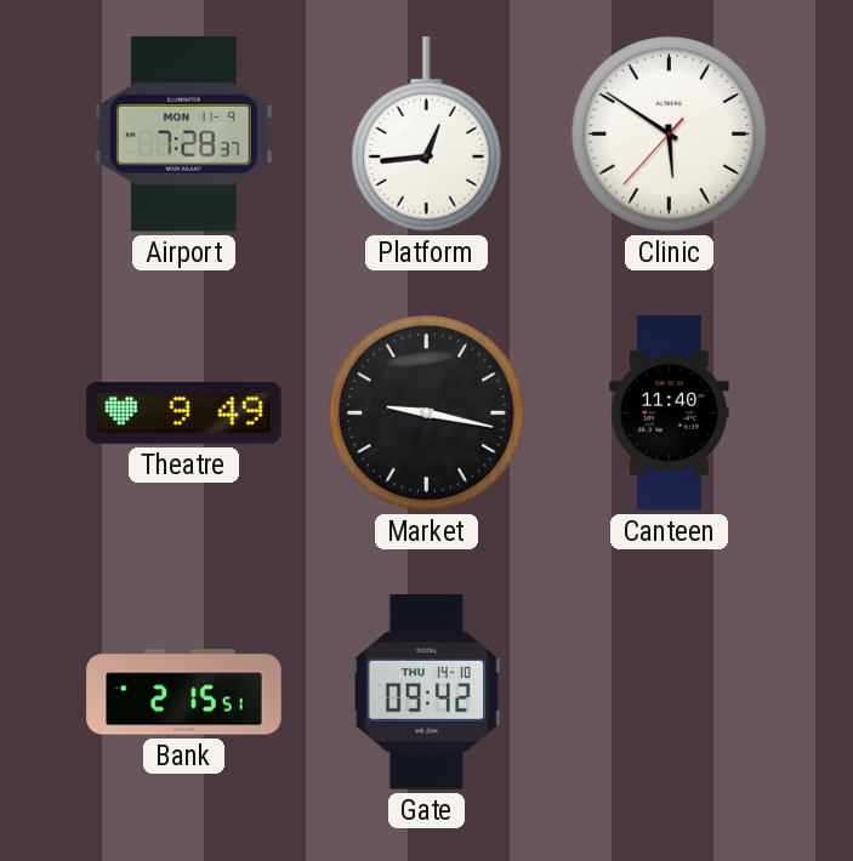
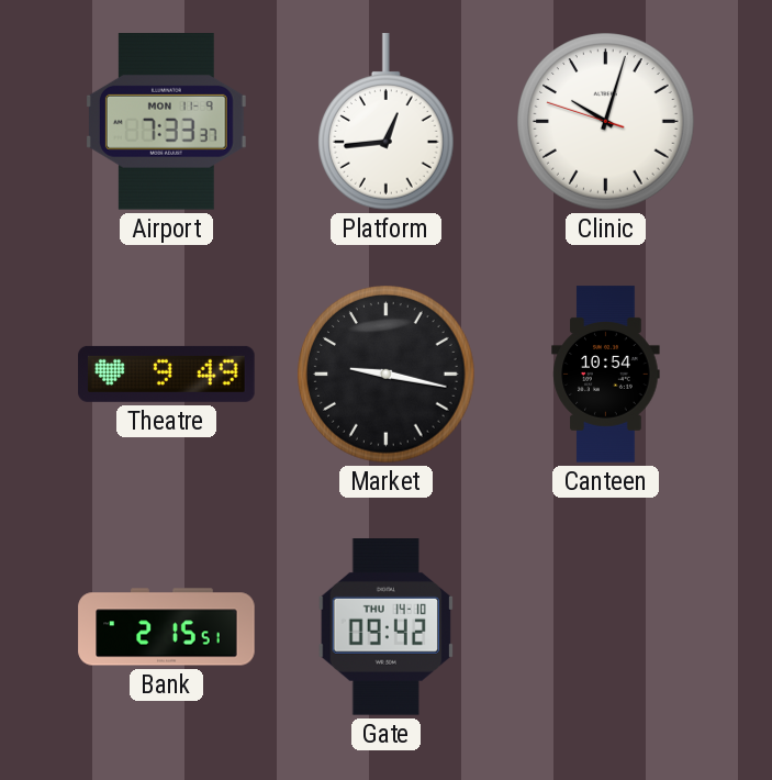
Airport: 7:28 -> 7:33 (166, 122)
Clinic: 5:50 -> 10:02 (606, 122)
Canteen: 11:40 -> 10:54 (606, 375)
